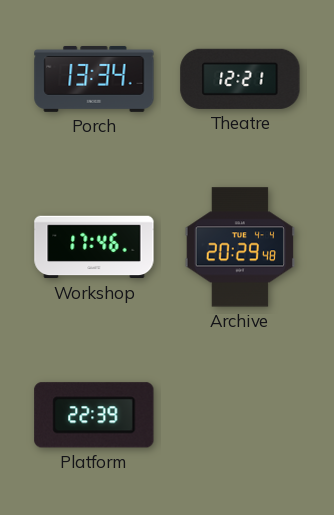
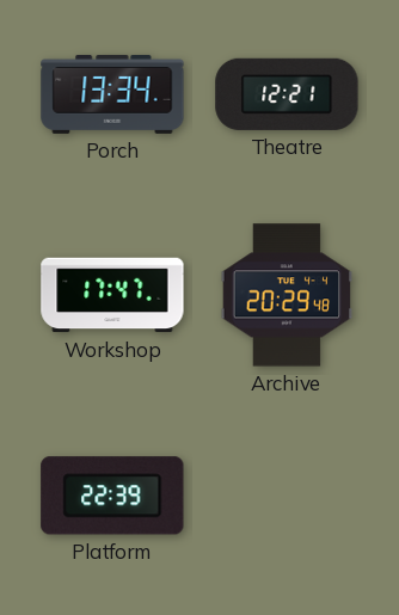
Workshop: 17:46 -> 17:47 (112, 295)
